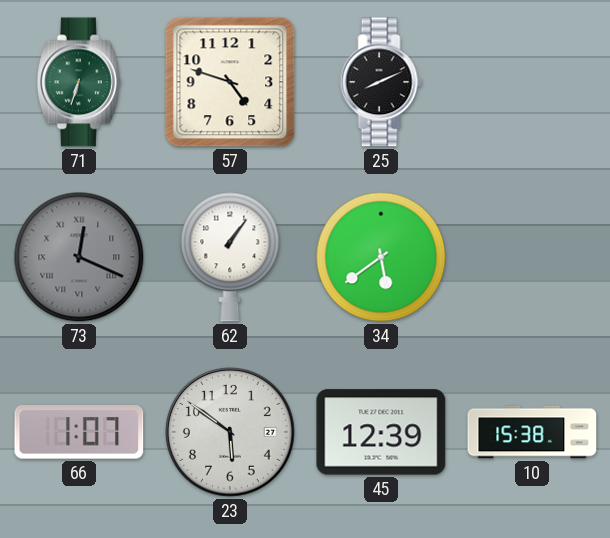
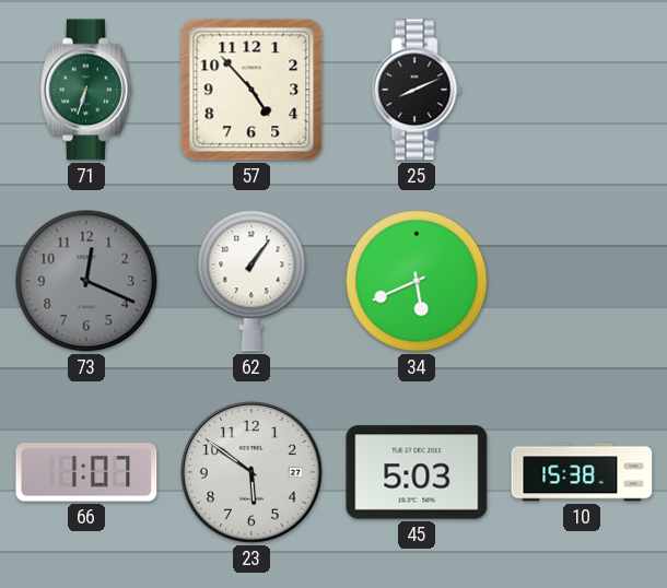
57: 4:48 -> 4:53 (251, 90)
73 numerals: Roman -> Arabic (86, 281)
34: 5:39 -> 5:41 (417, 281)
45: 12:39 -> 5:03 (417, 472)
